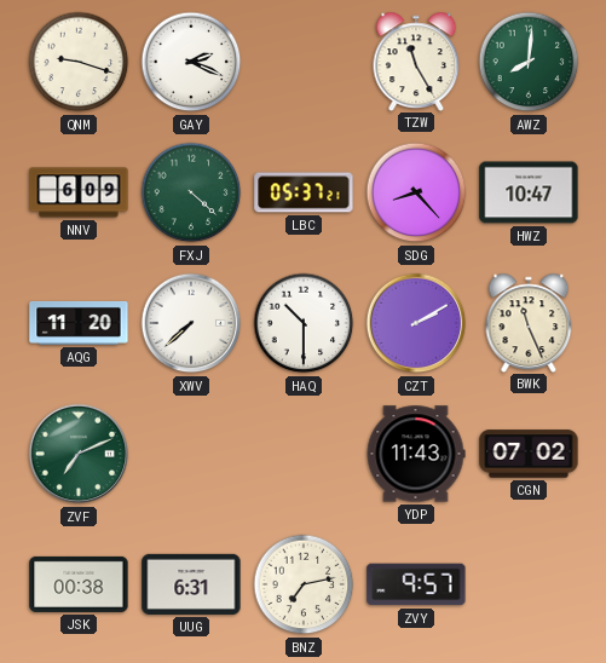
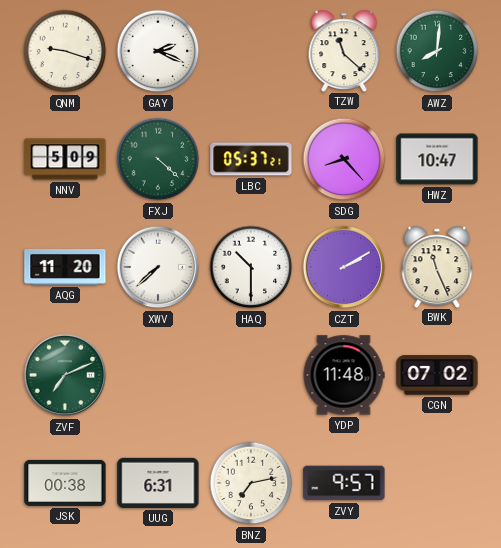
TZW: 11:25 -> 11:22 (344, 50)
NNV: 6:09 -> 5:09 (65, 159)
YDP: 11:43 -> 11:48 (344, 375)
